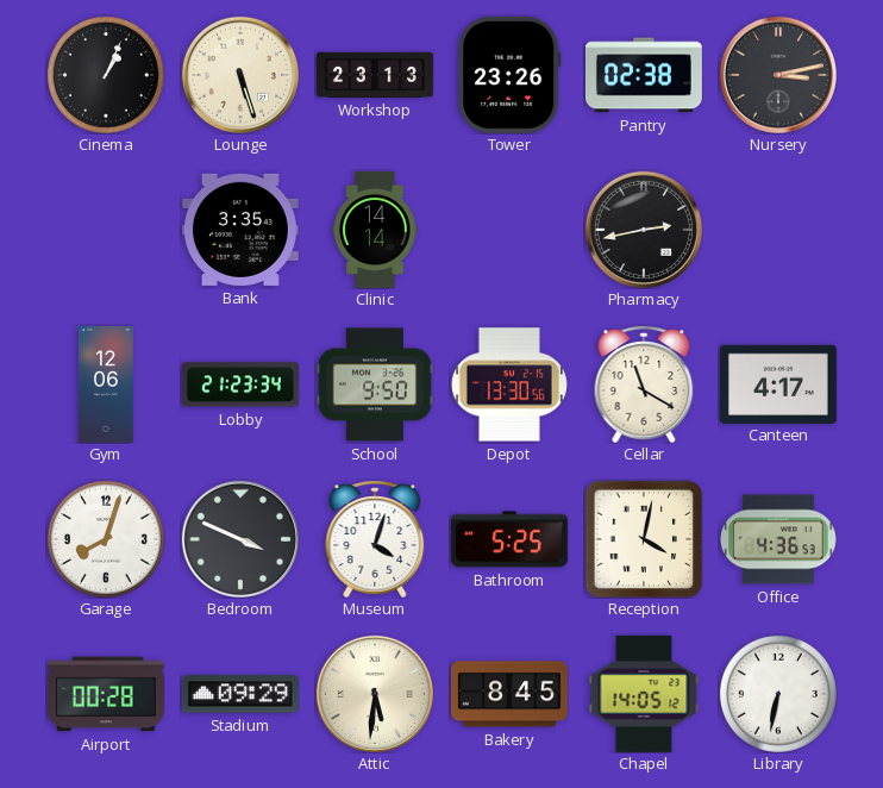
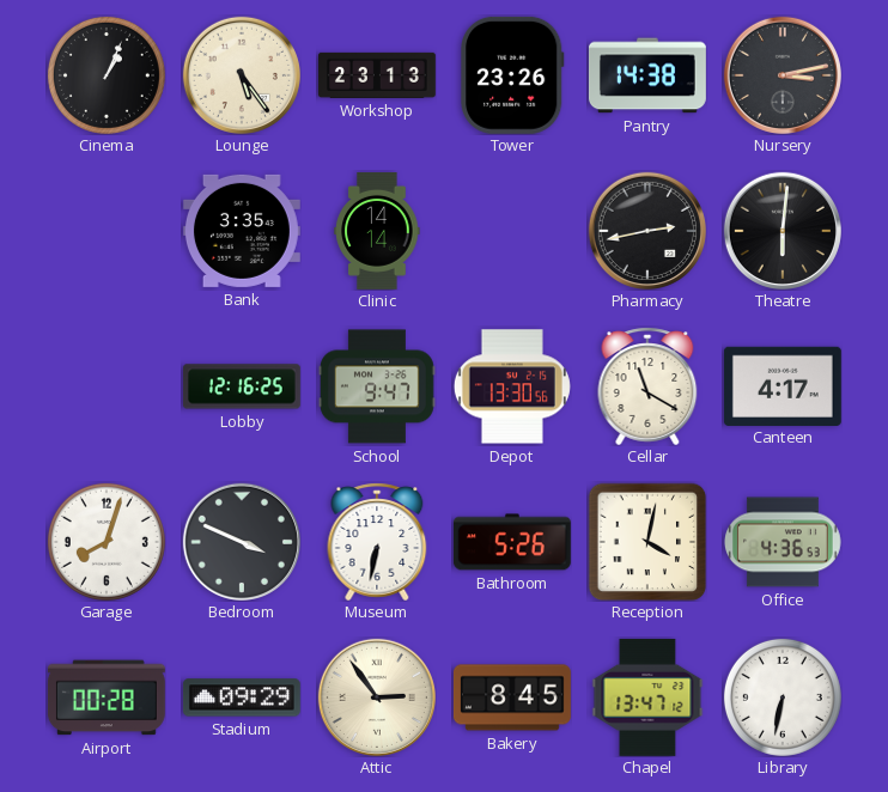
Lounge: 5:27 -> 5:24 (242, 75)
Pantry: 02:38 -> 14:38 (647, 75)
Theatre: none -> 6:01 (783, 231)
Gym: 12:06 -> none (106, 386)
Lobby: 21:23 -> 12:16 (242, 386)
School: 9:50 -> 9:47 (377, 386)
Museum: 4:03 -> 6:32 (377, 542)
Bathroom: 5:25 -> 5:26 (512, 542)
Attic: 5:31 -> 2:54 (377, 697)
Chapel: 14:05 -> 13:47 (647, 697)
